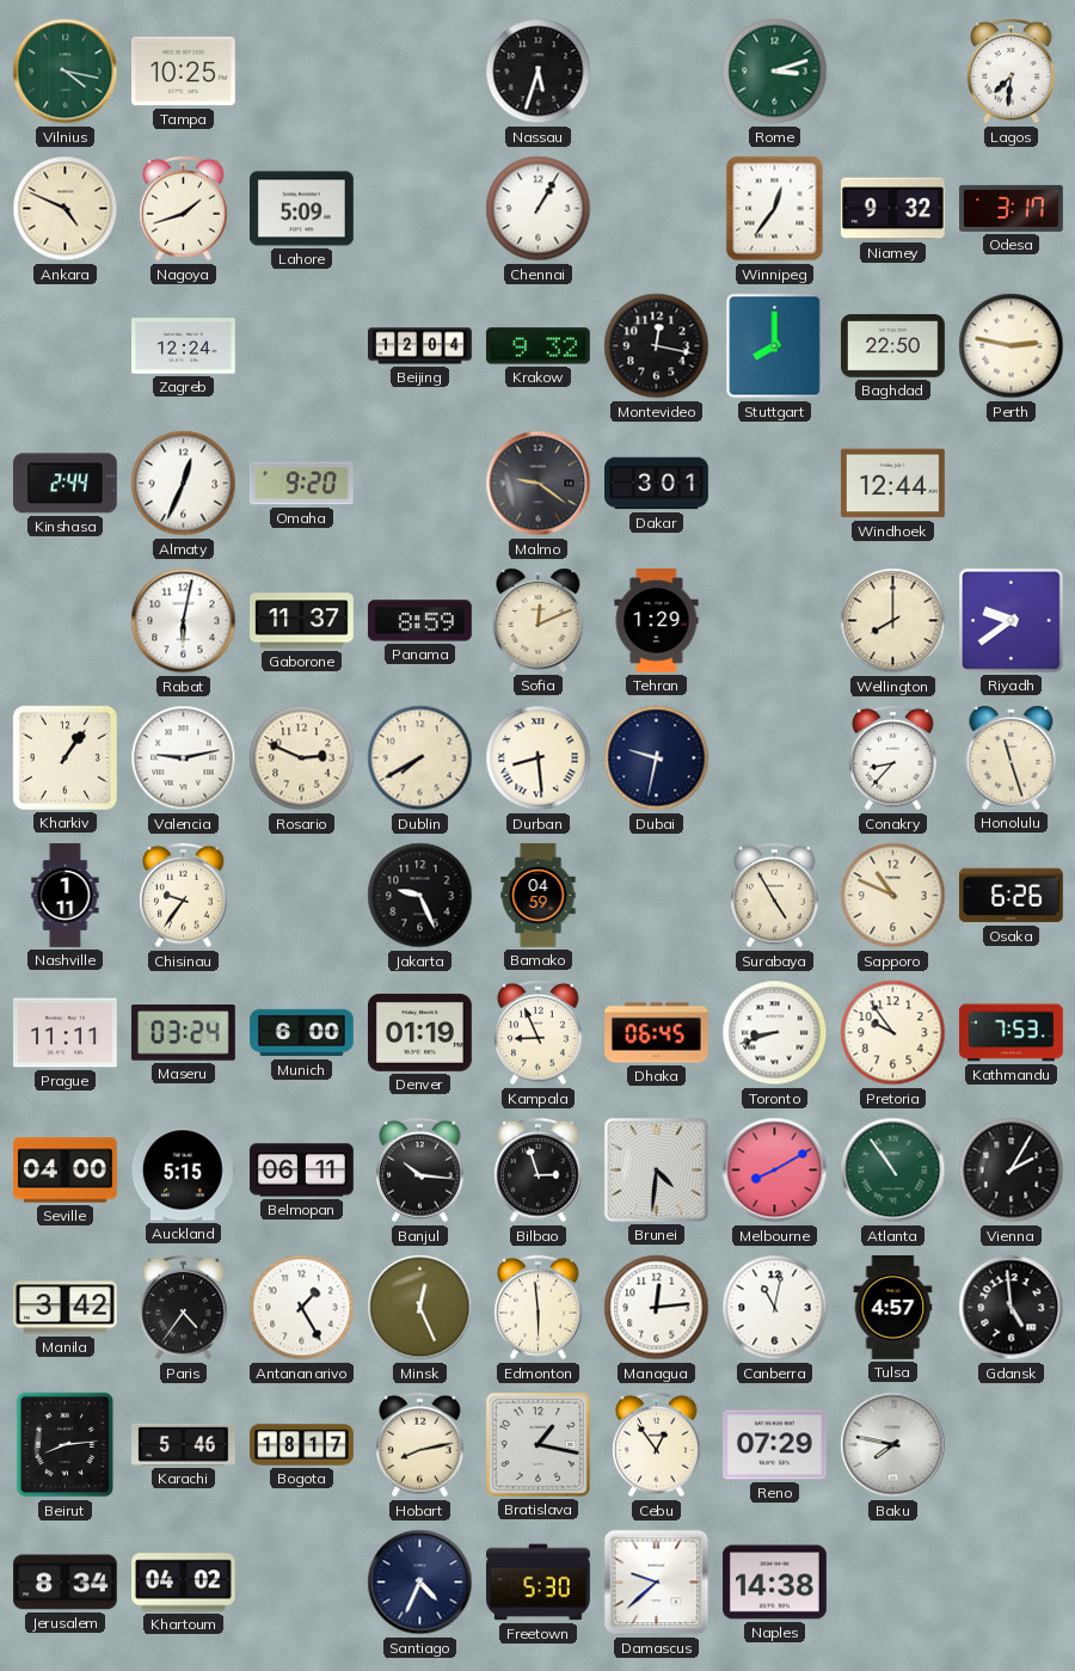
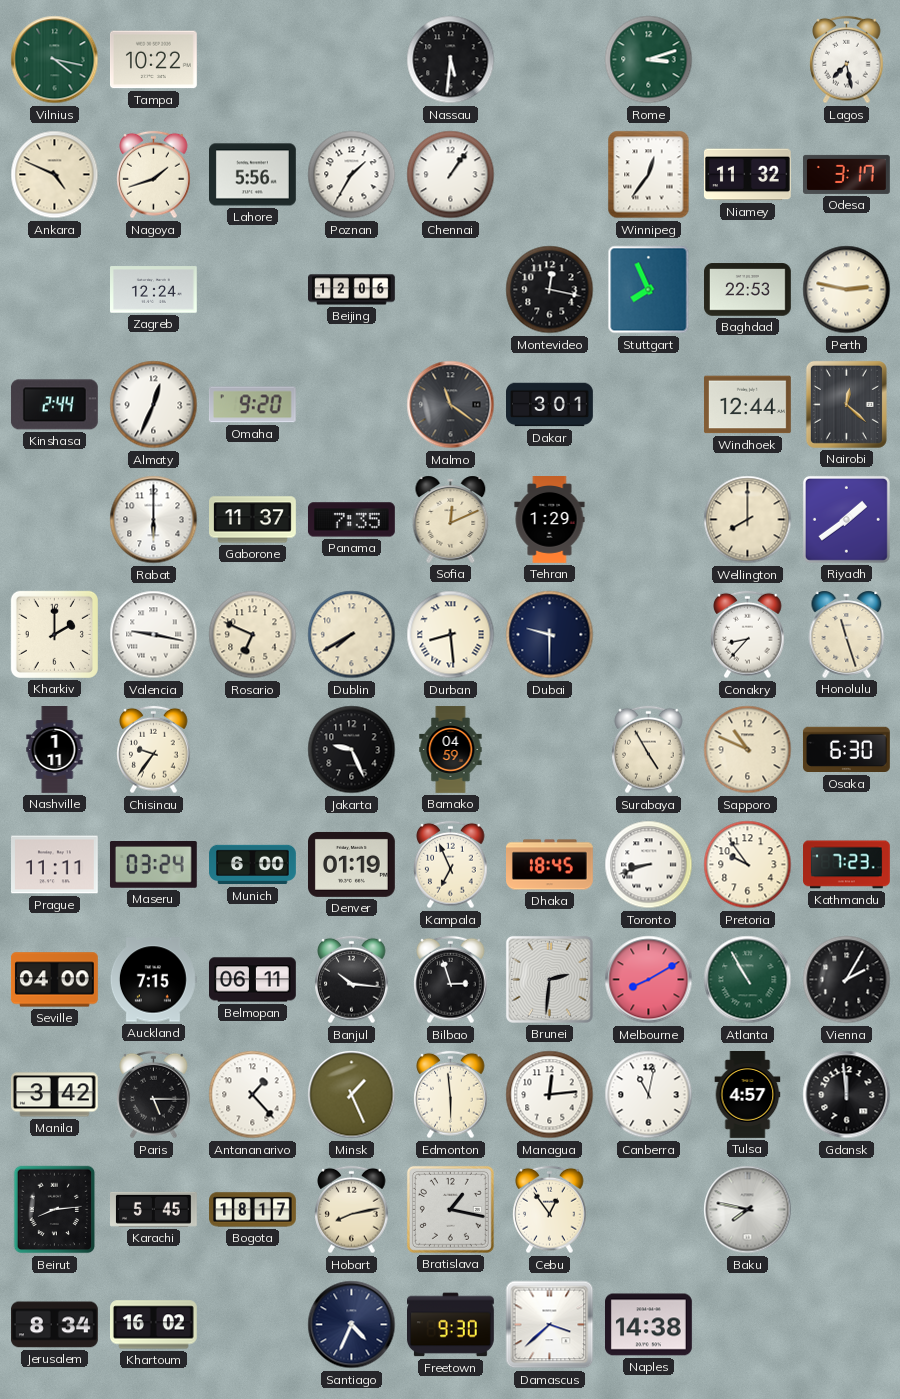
Tampa: 10:25 -> 10:22 (154, 60)
Nassau: 5:33 -> 5:31 (451, 60)
Lagos: 7:31 -> 7:28 (847, 60)
Lahore: 5:09 -> 5:56 (253, 175)
Poznan: none -> 1:35 (352, 175)
Chennai: 1:05 -> 1:06 (451, 175)
Niamey: 9:32 -> 11:32 (747, 175)
Beijing: 12:04 -> 12:06 (352, 290)
Krakow: 9:32 -> none (537, 346)
Stuttgart: 8:00 -> 7:56 (649, 290)
Baghdad: 22:50 -> 22:53 (748, 290)
Malmo: 9:21 -> 11:21 (451, 405)
Nairobi: none -> 12:22 (846, 404)
Rabat: 6:02 -> 6:00 (154, 520)
Panama: 8:59 -> 7:35 (351, 520)
Riyadh: 9:39 -> 1:39 (846, 519)
Kharkiv: 1:06 -> 2:00 (54, 634)
Valencia: 9:13 -> 9:17 (154, 635)
Rosario: 2:49 -> 6:49 (253, 635)
Dubai: 9:32 -> 9:30 (550, 635)
Osaka: 6:26 -> 6:30 (847, 750)
Kampala: 8:56 -> 6:56 (451, 865)
Dhaka: 06:45 -> 18:45 (550, 865)
Kathmandu: 7:53 -> 7:23 (847, 865)
Auckland: 5:15 -> 7:15 (153, 980)
Brunei: 4:31 -> 2:31 (549, 979)
Atlanta: 10:54 -> 10:55 (748, 980)
Paris: 4:36 -> 5:15 (154, 1095)
Antananarivo: 1:25 -> 1:23 (253, 1095)
Minsk: 12:26 -> 1:26 (352, 1095)
Gdansk: 4:59 -> 11:59 (847, 1095)
Karachi: 5:46 -> 5:45 (154, 1209)
Reno: 07:29 -> none (775, 1445)
Khartoum: 04:02 -> 16:02 (154, 1325)
Freetown: 5:30 -> 9:30 (451, 1325)
Damascus: 9:38 -> 3:38 (550, 1325)
